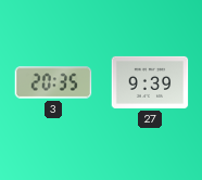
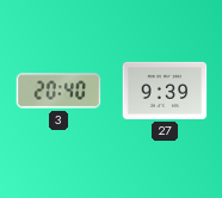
3: 20:35 -> 20:40 (58, 91)
